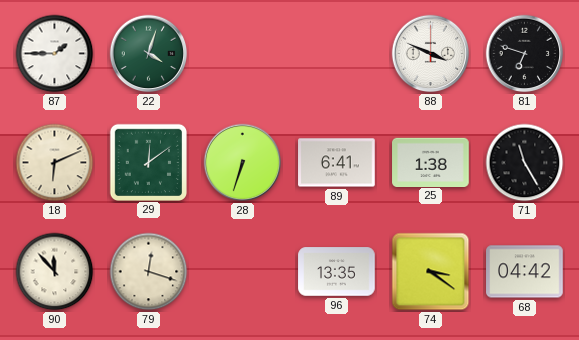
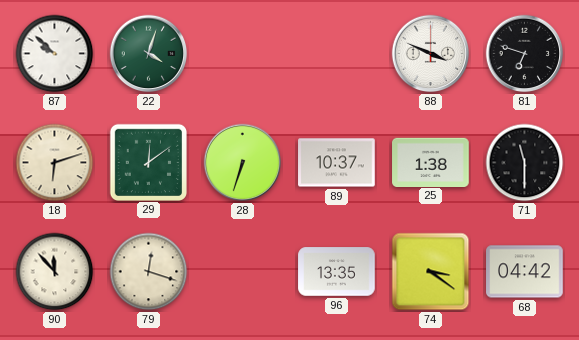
87: 1:45 -> 9:52 (55, 54)
18: 6:11 -> 6:12 (55, 163)
89: 6:41 -> 10:37 (337, 163)
71: 11:25 -> 11:30 (525, 163)
